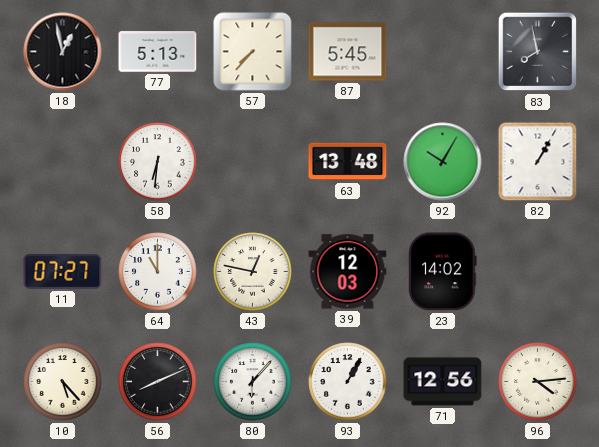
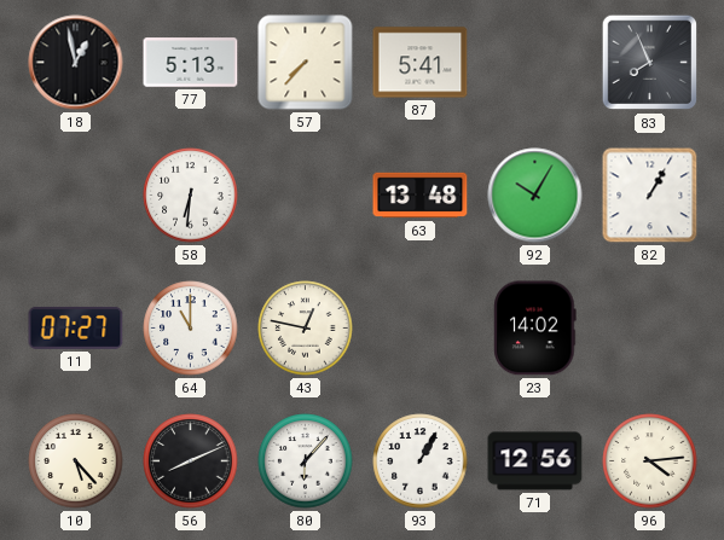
87: 5:45 -> 5:41 (421, 63)
83: 7:58 -> 7:56 (650, 63)
39: 12:03 -> none (348, 272)
